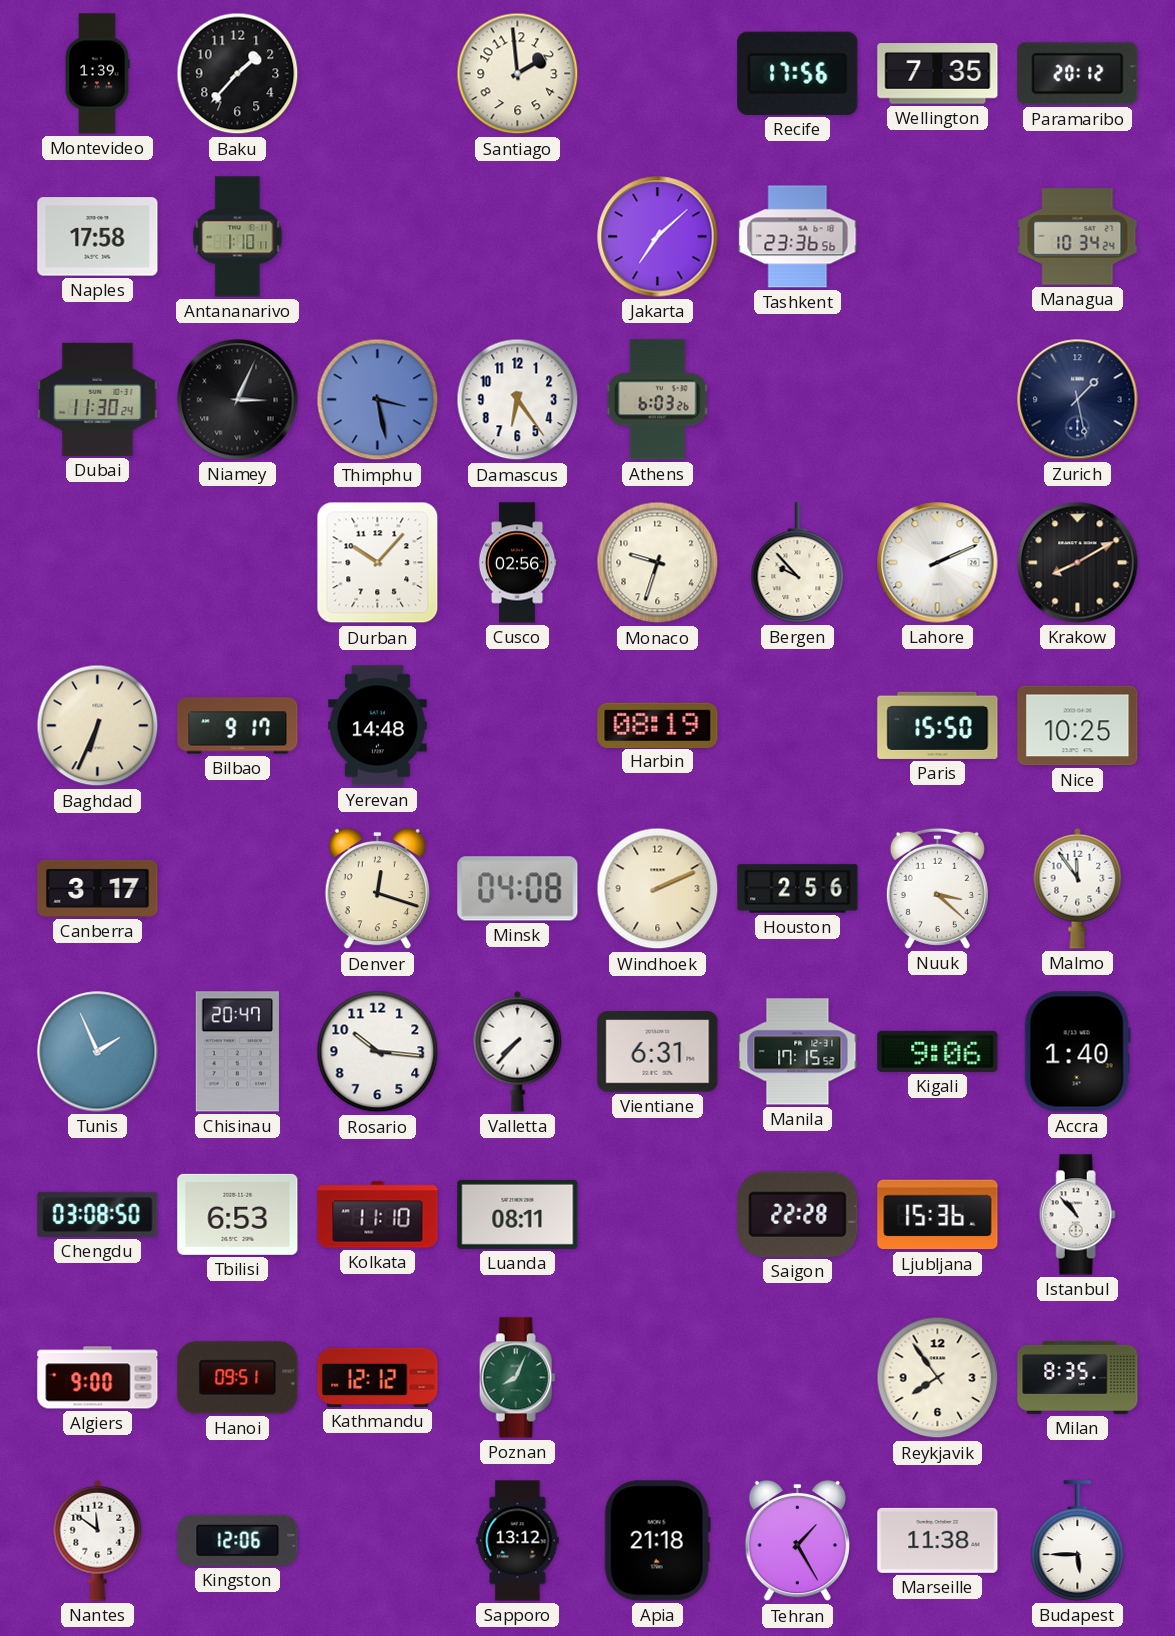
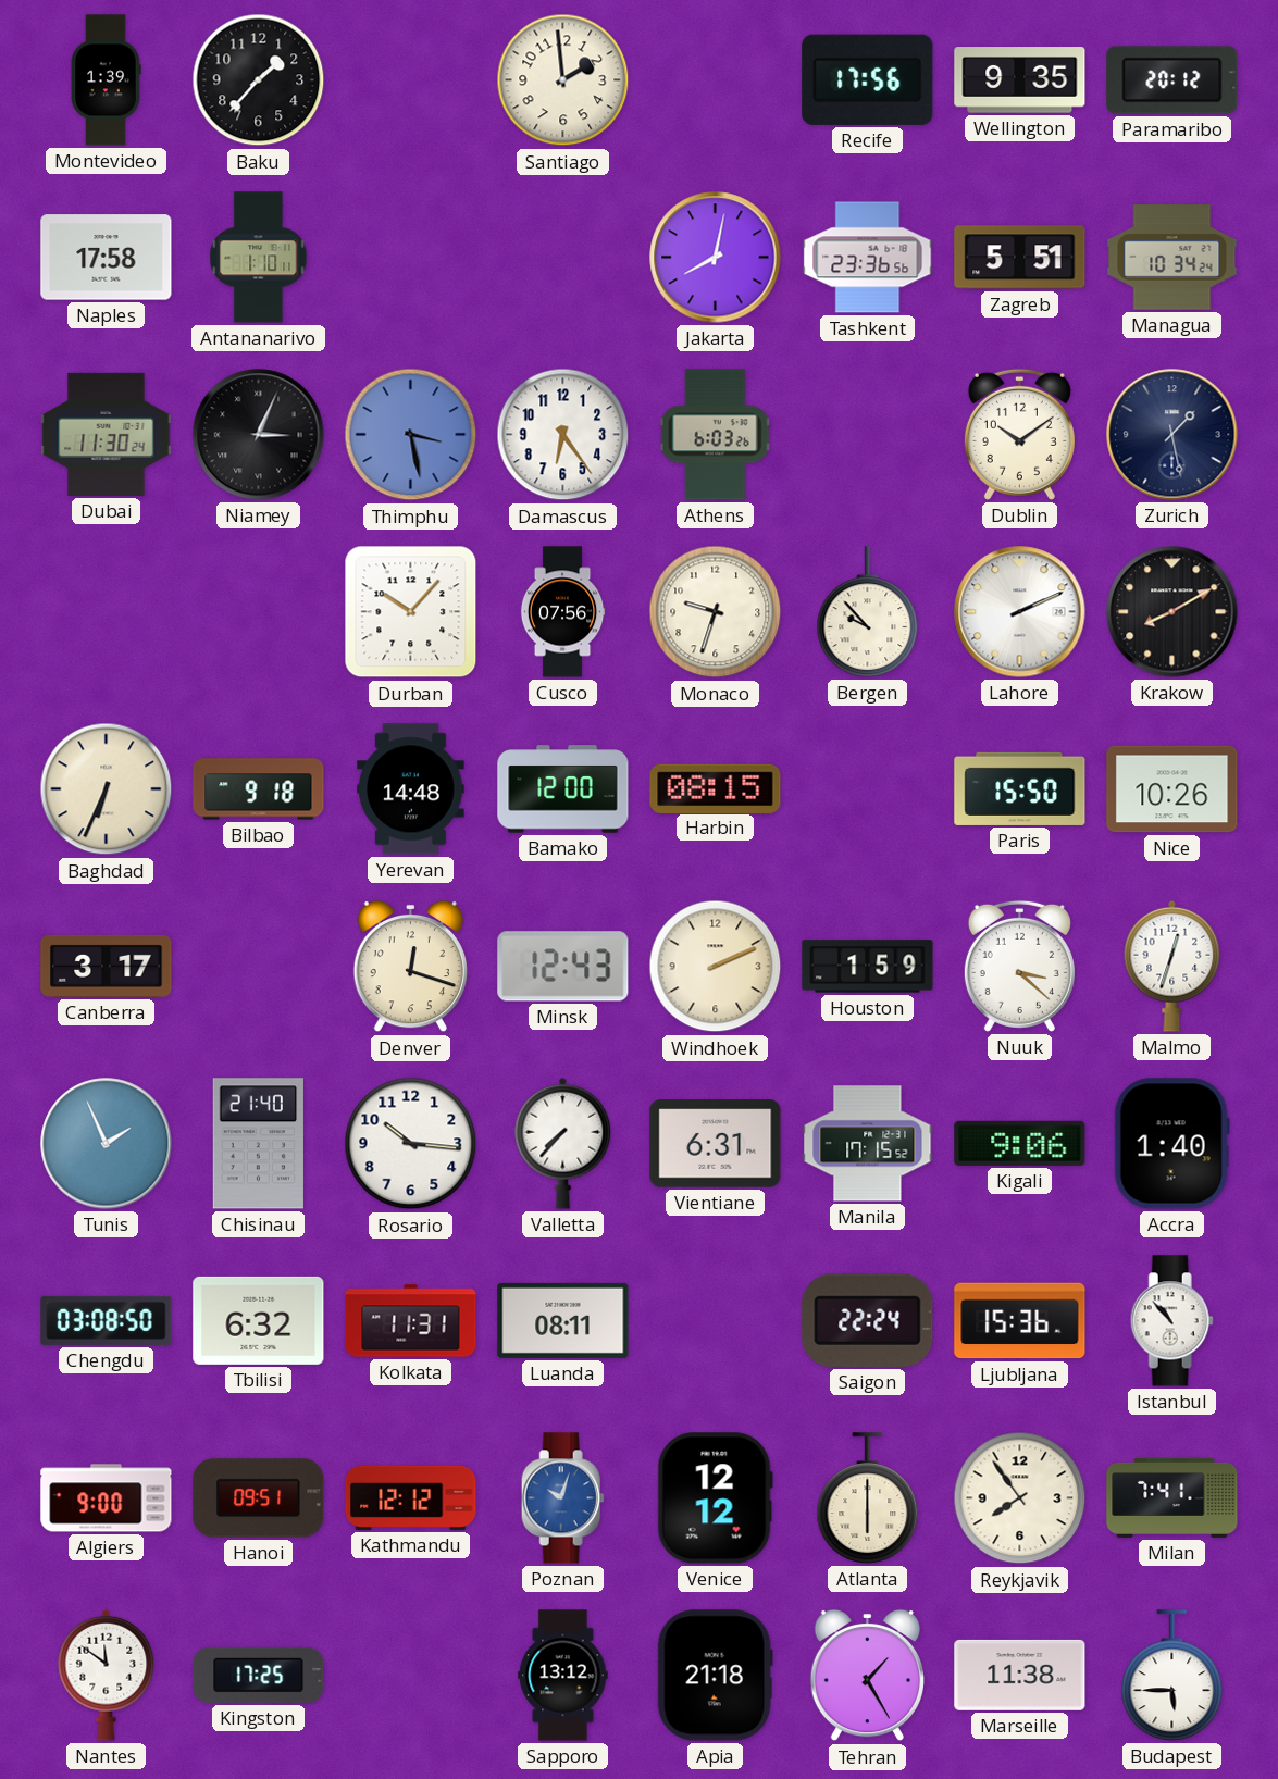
Wellington: 7:35 -> 9:35 (1020, 80)
Jakarta: 7:08 -> 8:02 (716, 258)
Zagreb: none -> 5:51 (1020, 258)
Dublin: none -> 10:09 (1019, 434)
Cusco: 02:56 -> 07:56 (562, 612)
Bilbao: 9:17 -> 9:18 (259, 789)
Bamako: none -> 12:00 (563, 789)
Harbin: 08:19 -> 08:15 (716, 788)
Nice: 10:25 -> 10:26 (1172, 789)
Minsk: 04:08 -> 12:43 (563, 967)
Houston: 2:56 -> 1:59 (868, 967)
Malmo: 11:54 -> 12:33 (1172, 966)
Chisinau: 20:47 -> 21:40 (258, 1144)
Tbilisi: 6:53 -> 6:32 (259, 1320)
Kolkata: 11:10 -> 11:31 (411, 1321)
Saigon: 22:28 -> 22:24 (868, 1320)
Poznan: 8:04 -> 10:03 (562, 1498)
Poznan dial: green -> blue (562, 1498)
Venice: none -> 12:12 (715, 1498)
Atlanta: none -> 6:00 (868, 1498)
Milan: 8:35 -> 7:41 (1172, 1497)
Kingston: 12:06 -> 17:25 (259, 1675)
